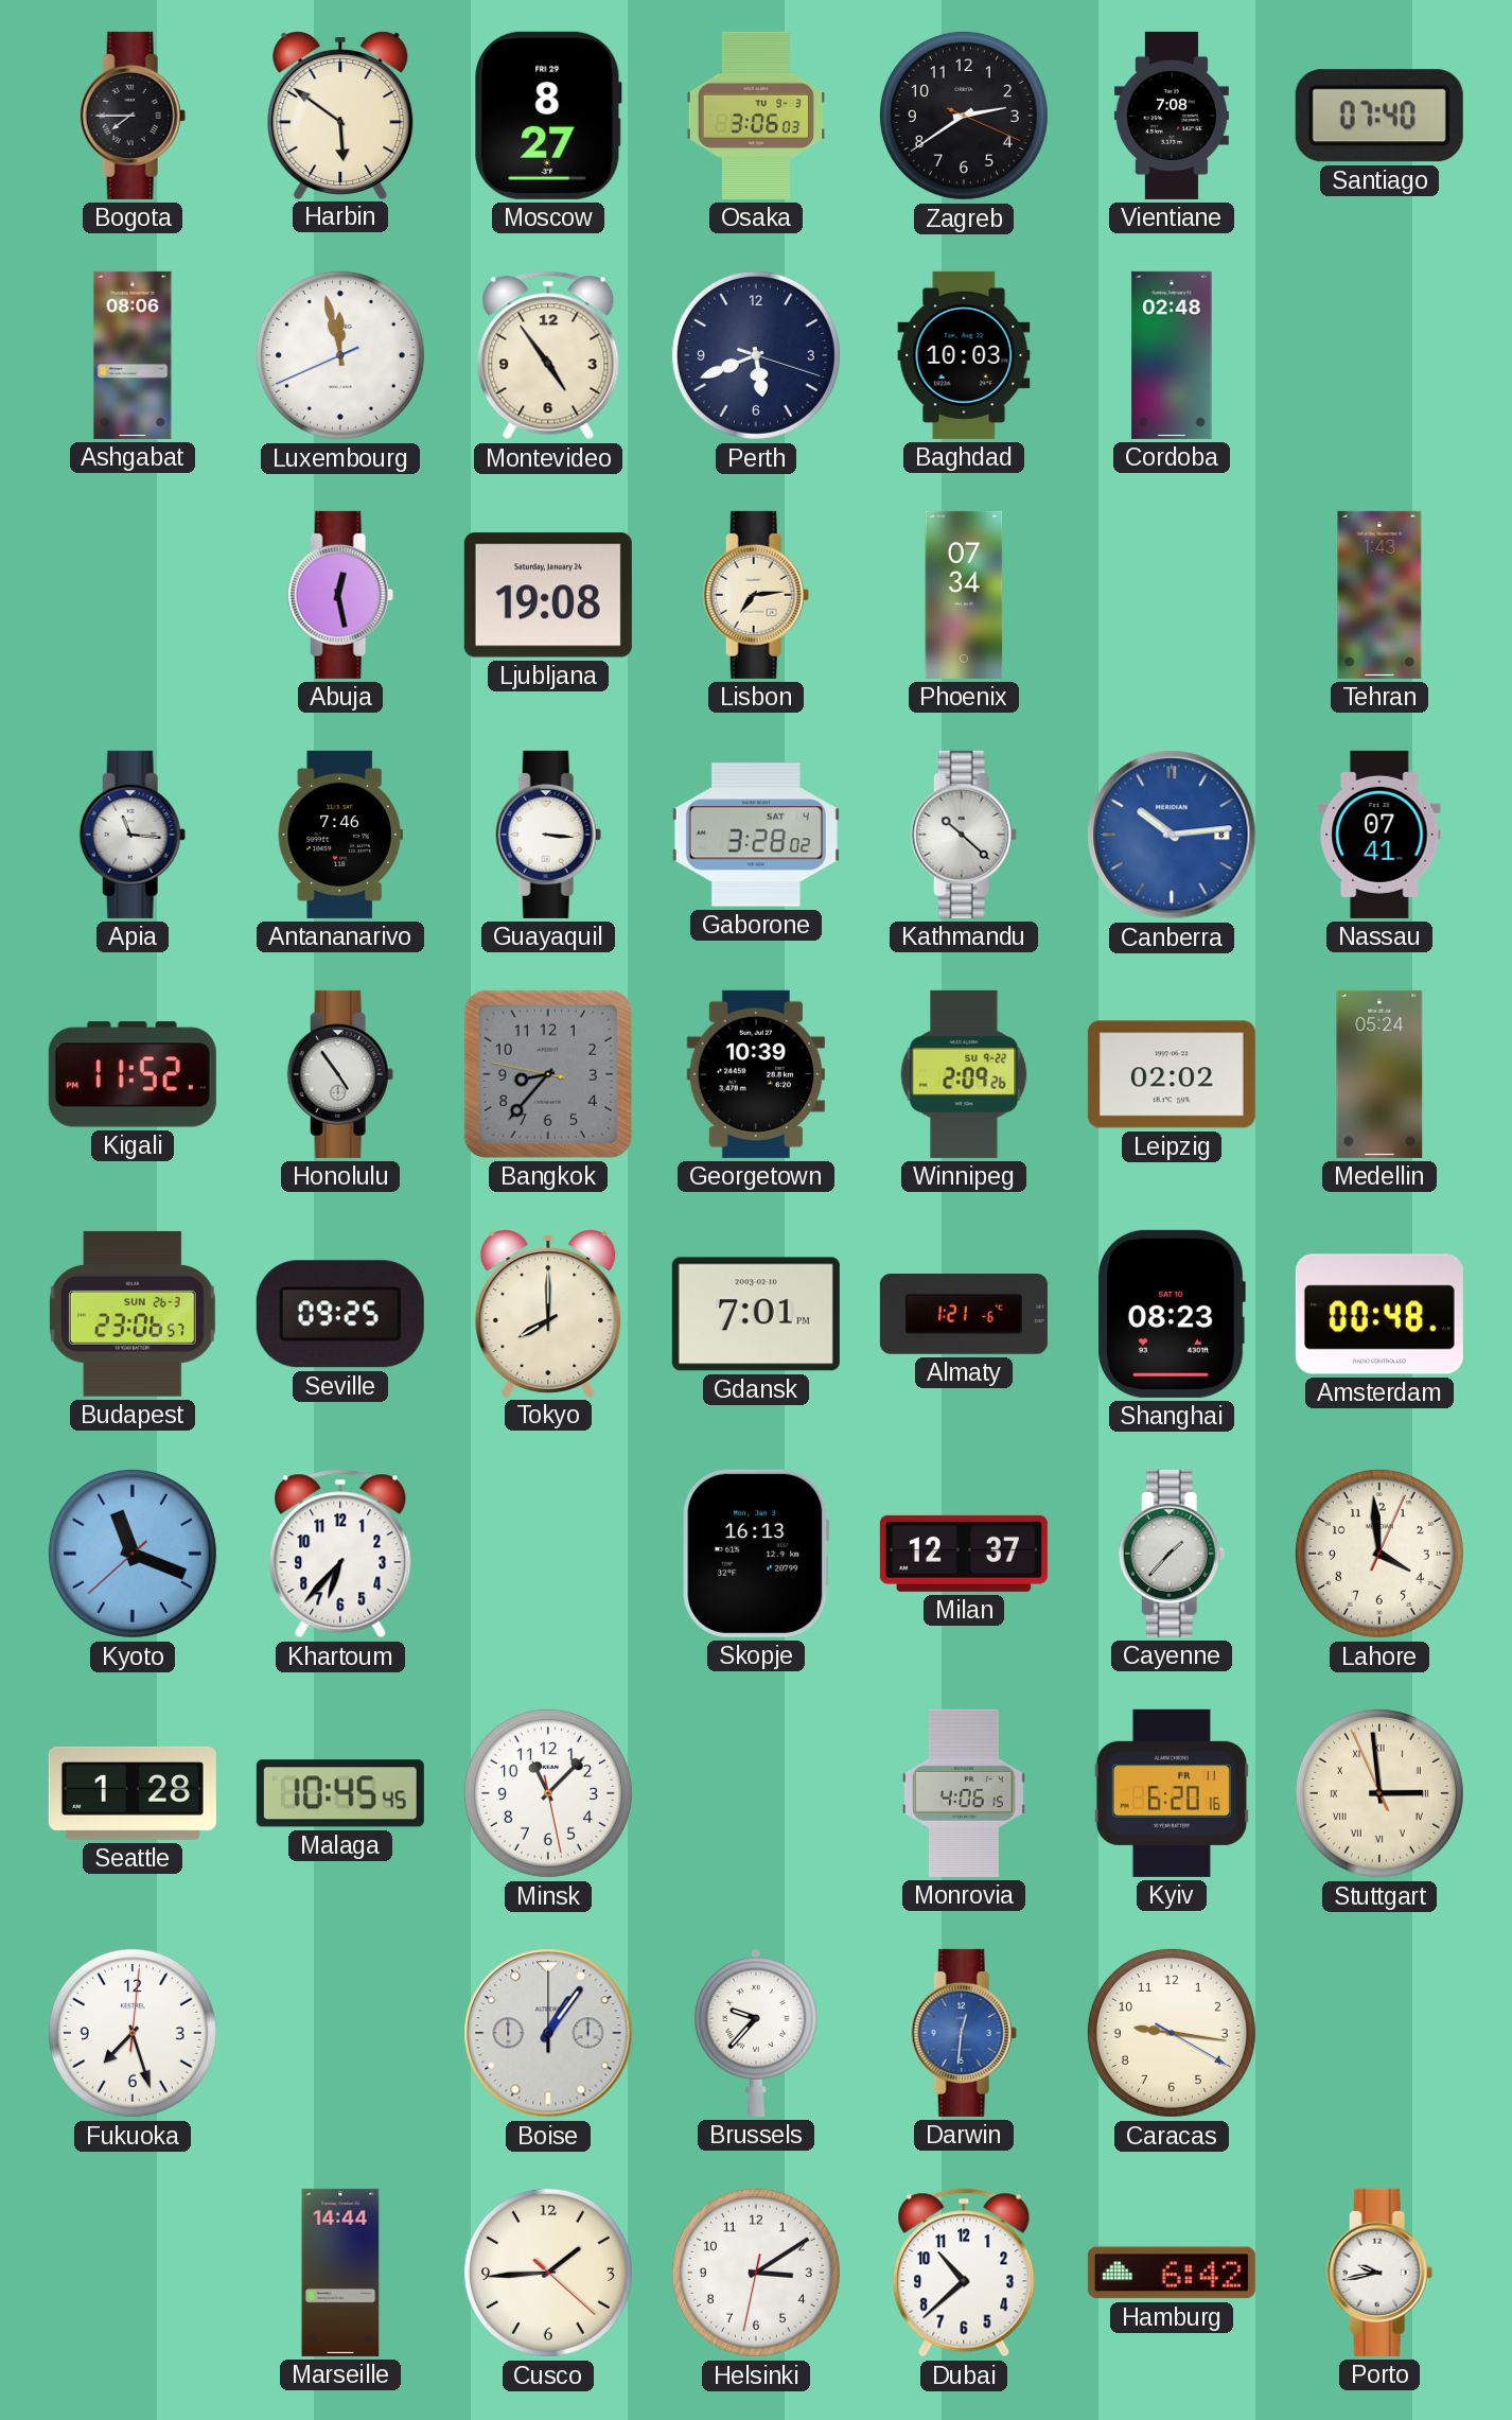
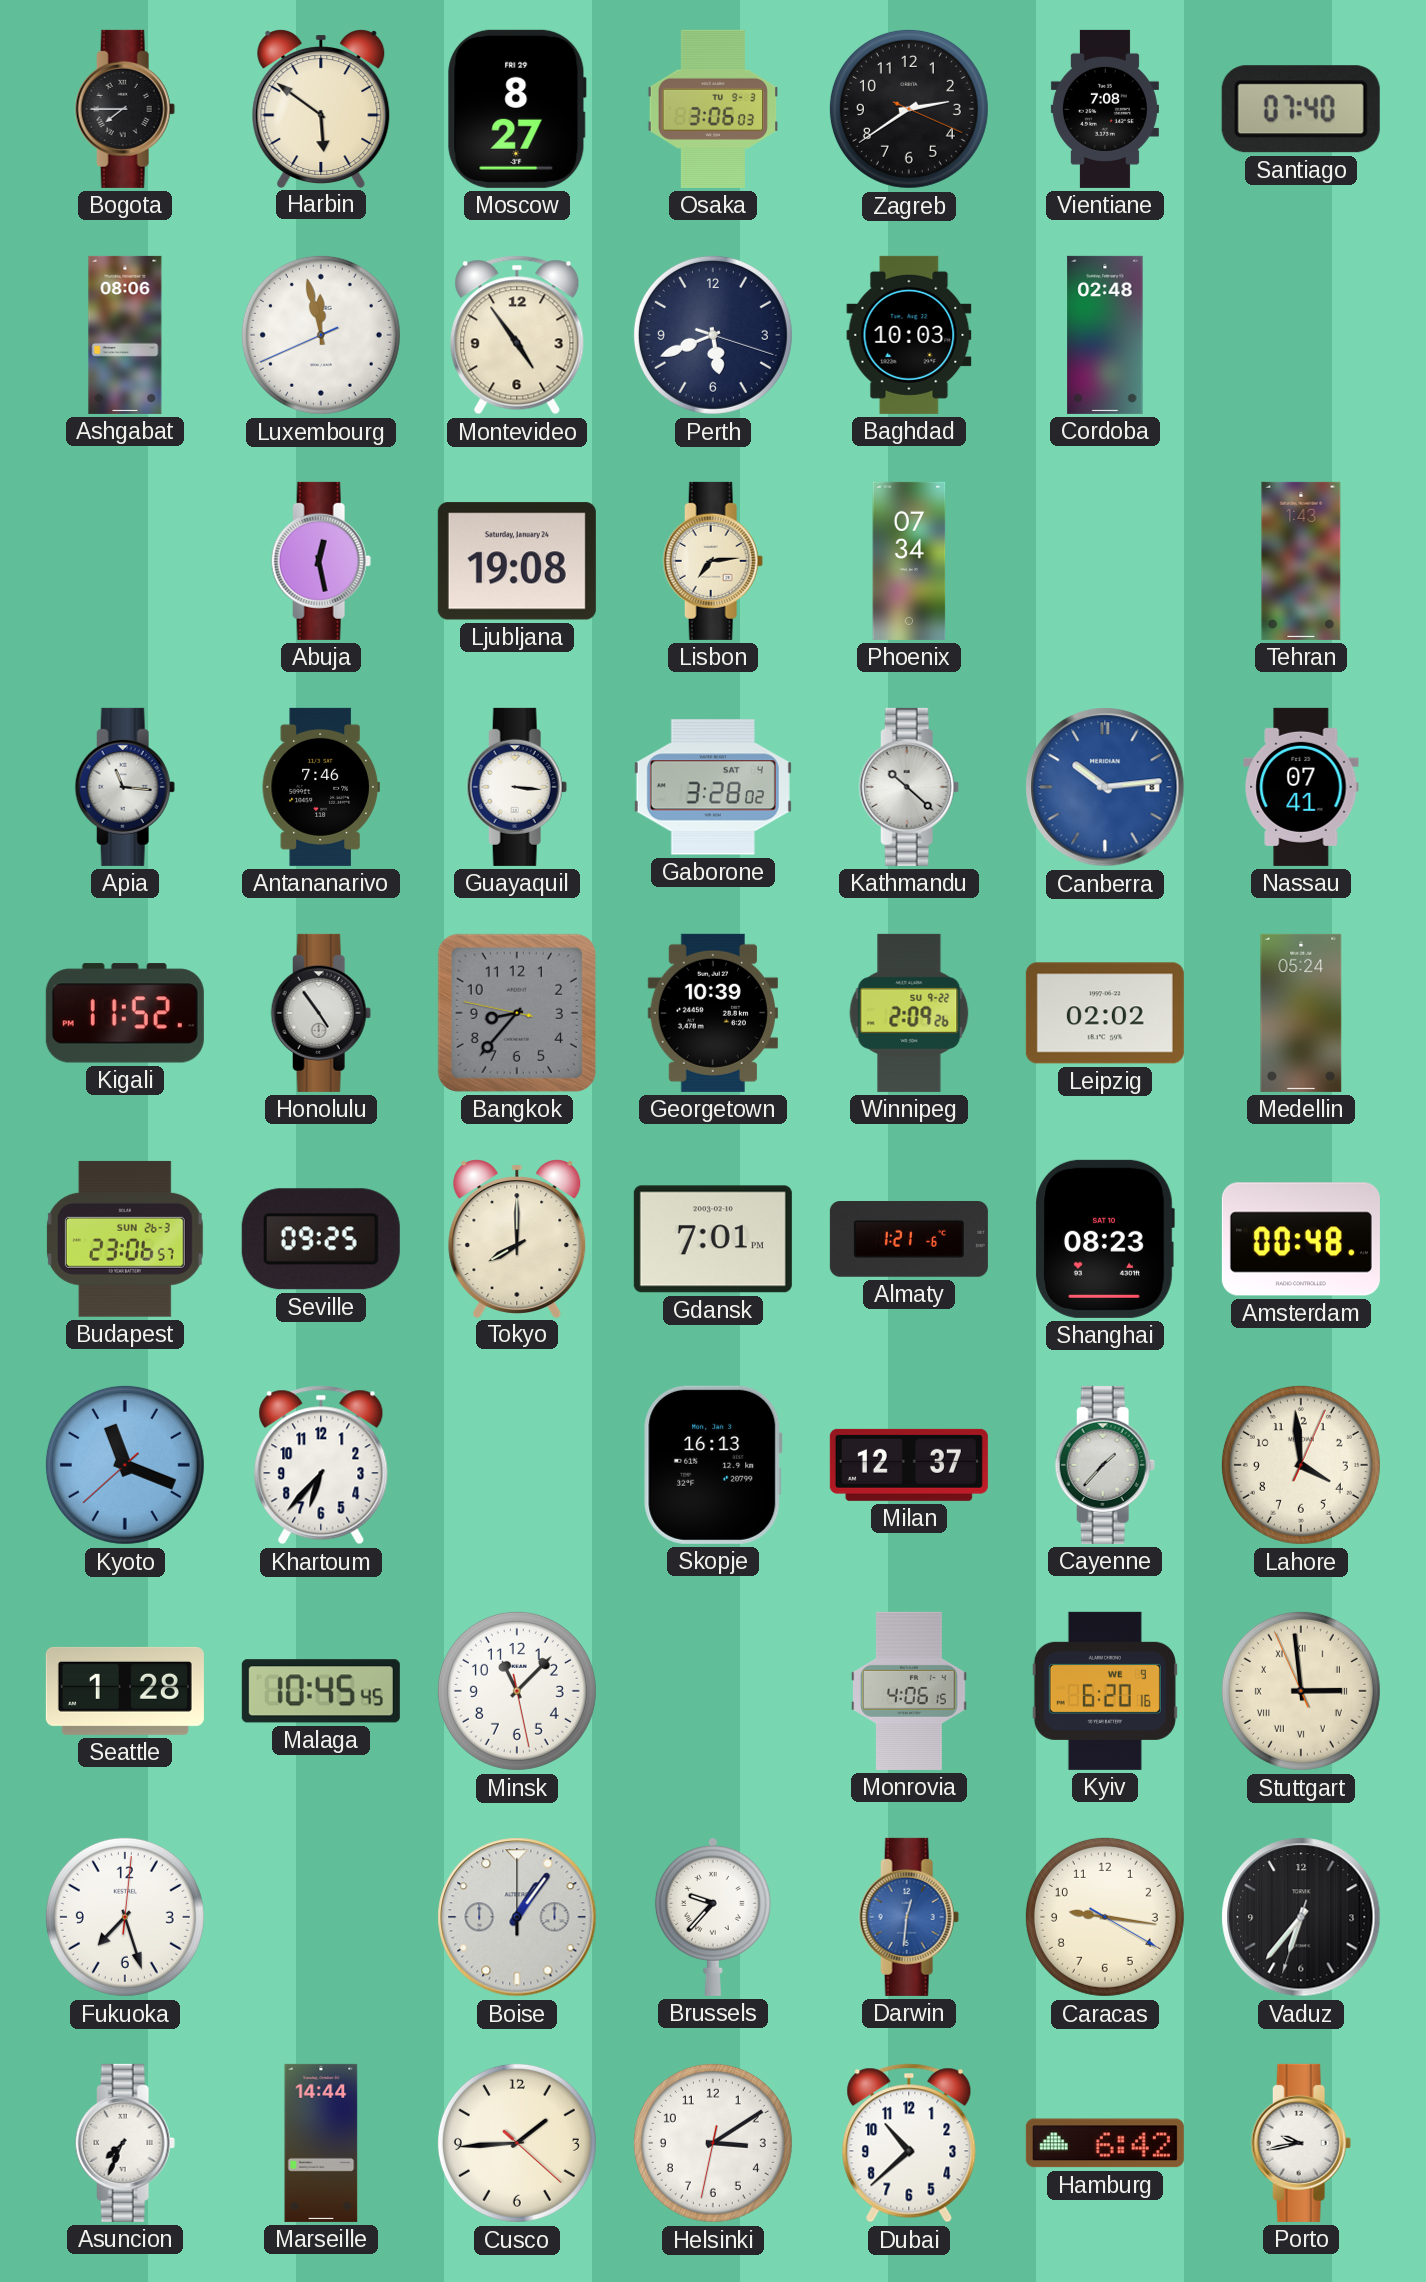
Kyiv date: FR 11 -> WE 9 (1105, 1691)
Vaduz: none -> 6:36 (1301, 1917)
Asuncion: none -> 7:34 (125, 2143)
